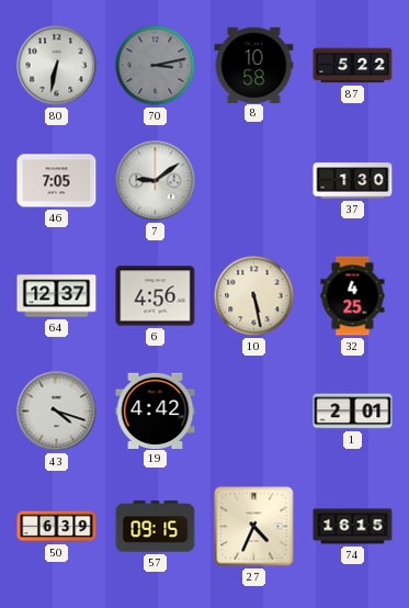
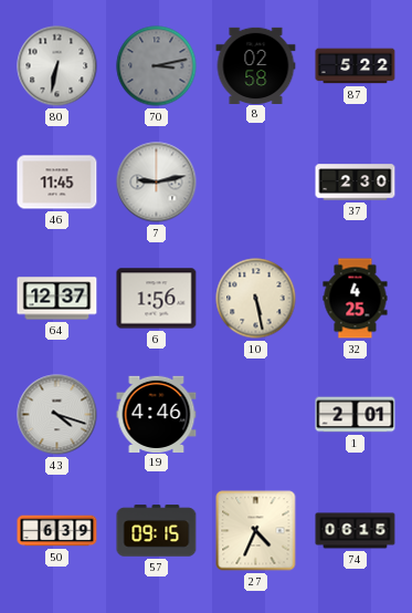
8: 10:58 -> 02:58 (256, 65)
46: 7:05 -> 11:45 (57, 183)
7: 9:09 -> 9:13 (157, 183)
37: 1:30 -> 2:30 (356, 183)
6: 4:56 -> 1:56 (157, 299)
19: 4:42 -> 4:46 (157, 414)
74: 16:15 -> 06:15 (356, 531)
